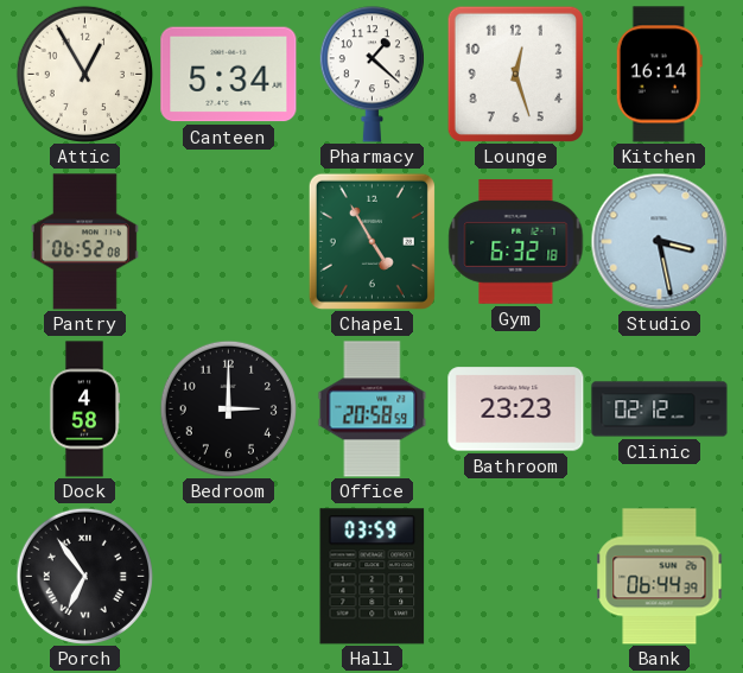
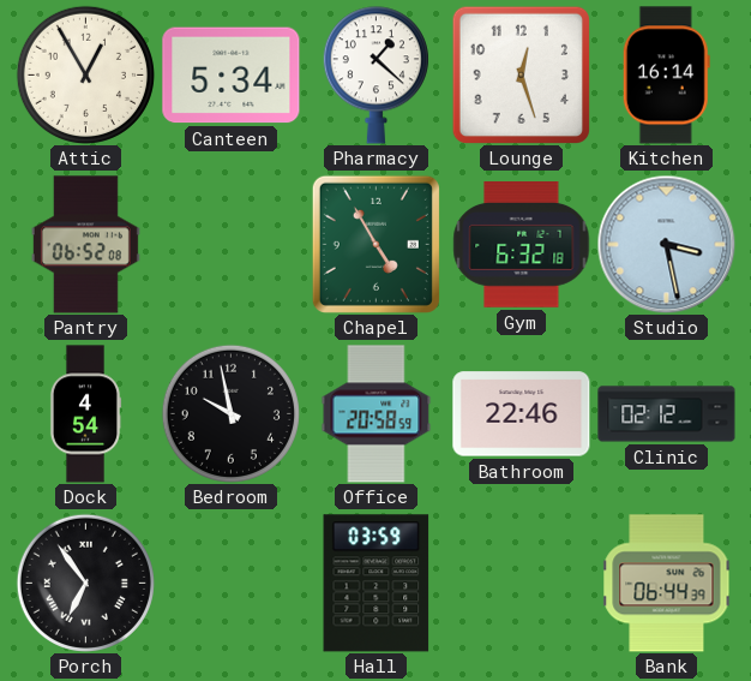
Dock: 4:58 -> 4:54 (85, 414)
Bedroom: 3:00 -> 9:58 (230, 413)
Bathroom: 23:23 -> 22:46 (522, 414)
